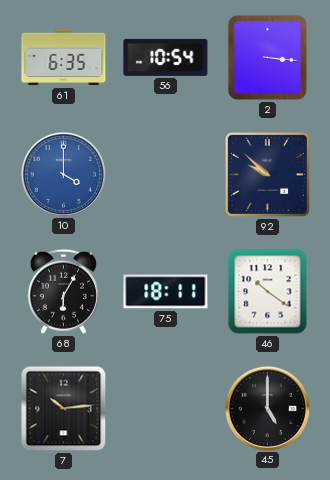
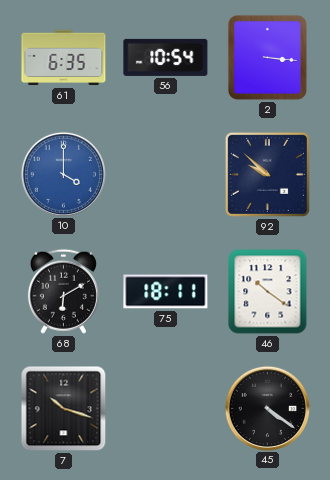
68: 6:05 -> 6:10 (63, 291)
7: 10:14 -> 10:18 (64, 409)
45: 5:00 -> 4:21 (267, 408)
